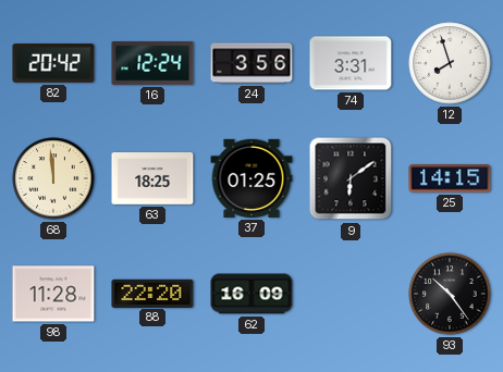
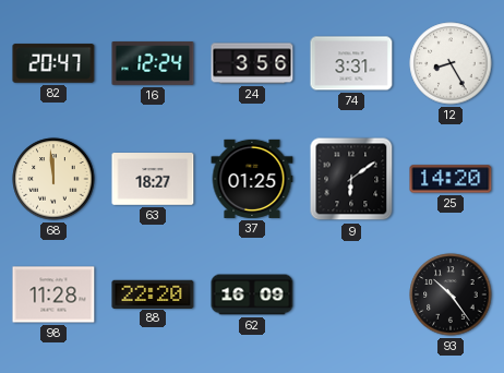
82: 20:42 -> 20:47 (53, 63)
12: 7:57 -> 8:25 (451, 63)
63: 18:25 -> 18:27 (153, 180)
25: 14:15 -> 14:20 (451, 179)
